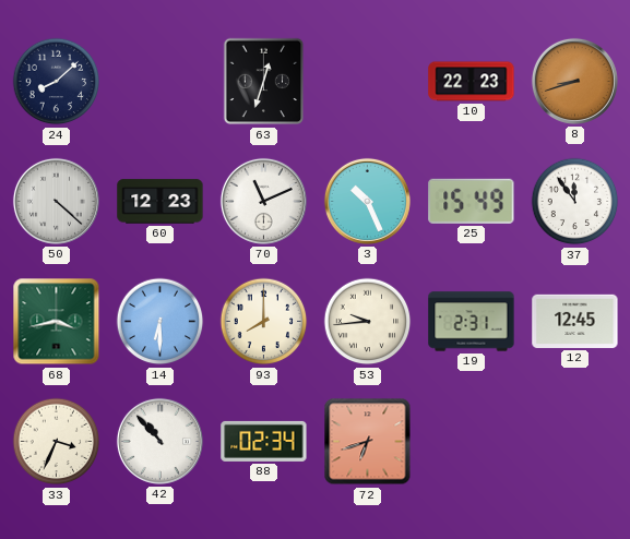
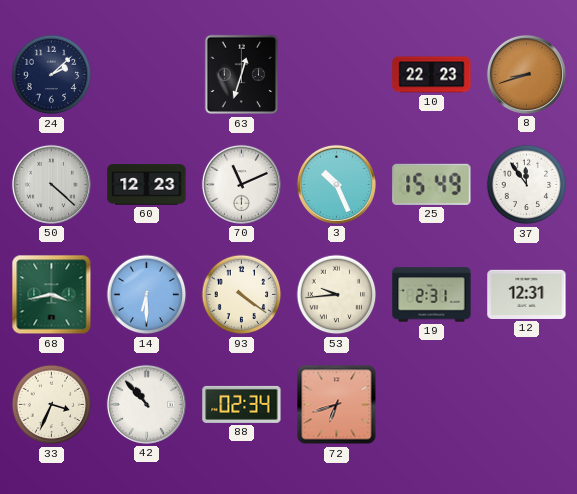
24: 8:08 -> 2:08 (52, 75)
93: 8:00 -> 4:21 (242, 295)
12: 12:45 -> 12:31 (527, 294)
